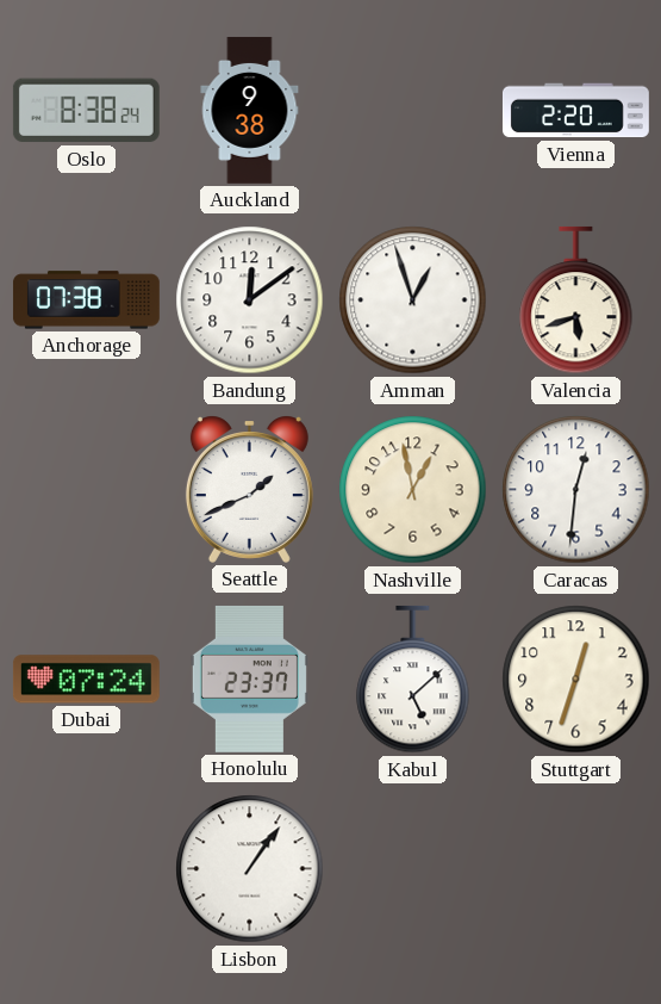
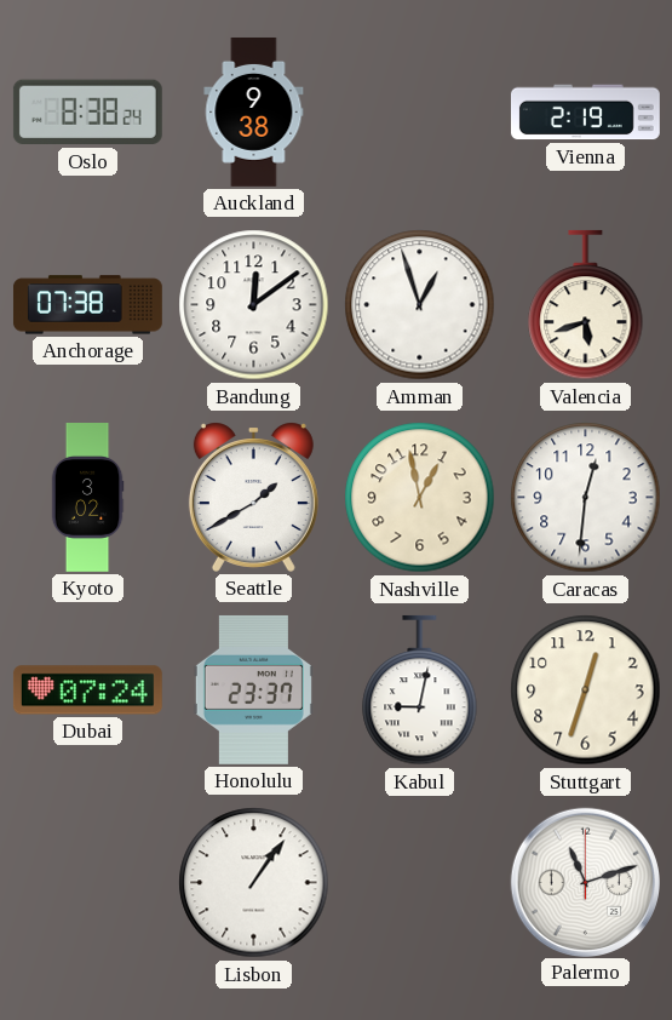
Vienna: 2:20 -> 2:19 (585, 113)
Kyoto: none -> 3:02 (87, 498)
Seattle: 1:41 -> 1:40 (253, 497)
Kabul: 5:08 -> 9:02 (420, 690)
Palermo: none -> 11:12 (585, 882)
